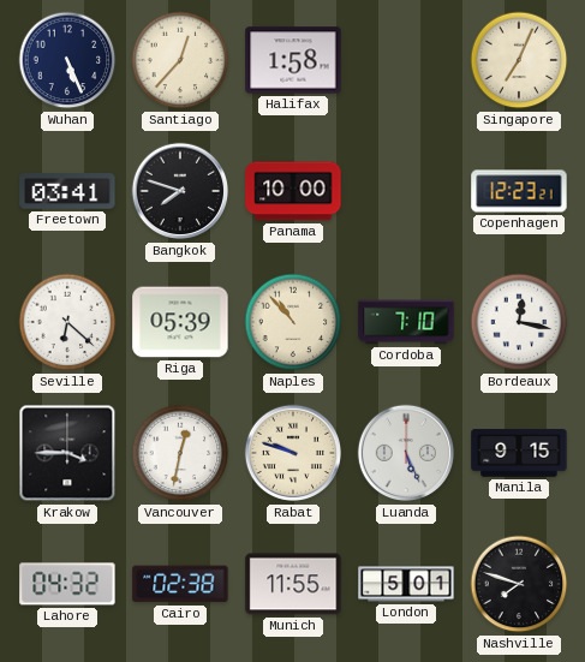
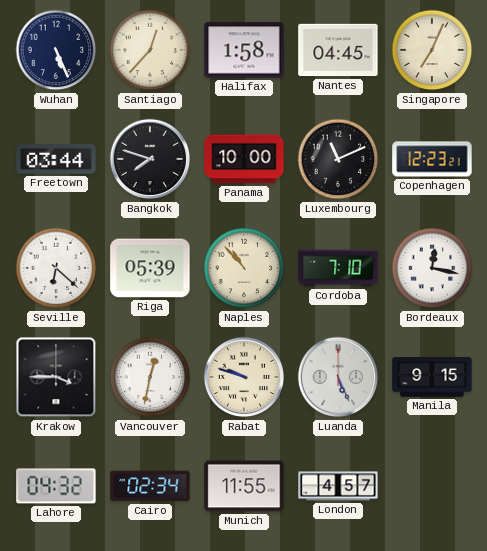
Nantes: none -> 04:45 (338, 50)
Freetown: 03:41 -> 03:44 (56, 159)
Luxembourg: none -> 11:11 (338, 159)
Cairo: 02:38 -> 02:34 (150, 486)
London: 5:01 -> 4:57 (338, 486)
Nashville: 7:48 -> none (519, 584)
